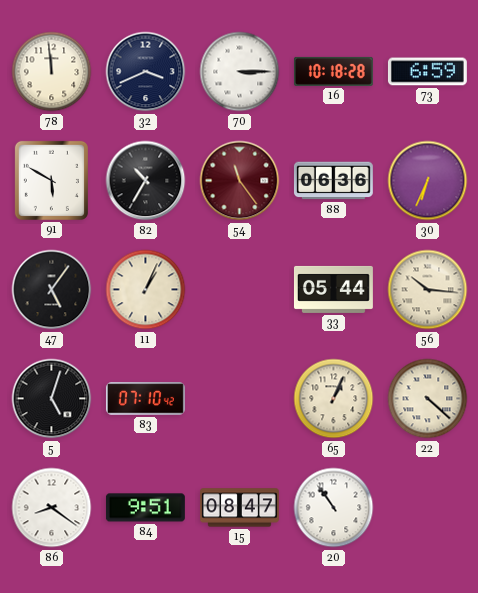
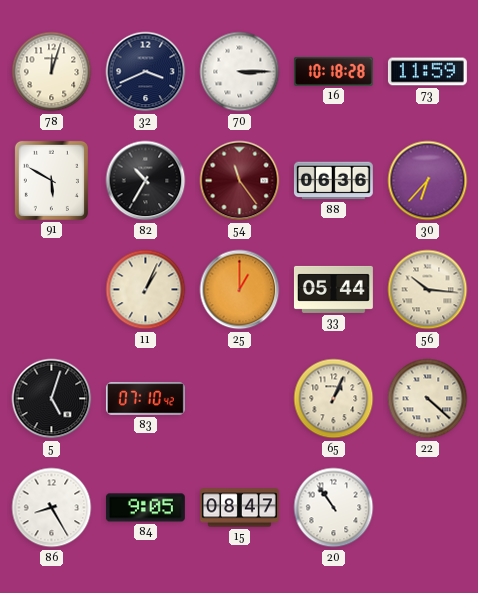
78: 11:59 -> 12:03 (52, 72)
73: 6:59 -> 11:59 (427, 72)
30: 6:34 -> 6:37 (428, 181)
47: 5:06 -> none (52, 290)
25: none -> 1:00 (240, 290)
86: 8:21 -> 8:25 (52, 508)
84: 9:51 -> 9:05 (145, 508)
